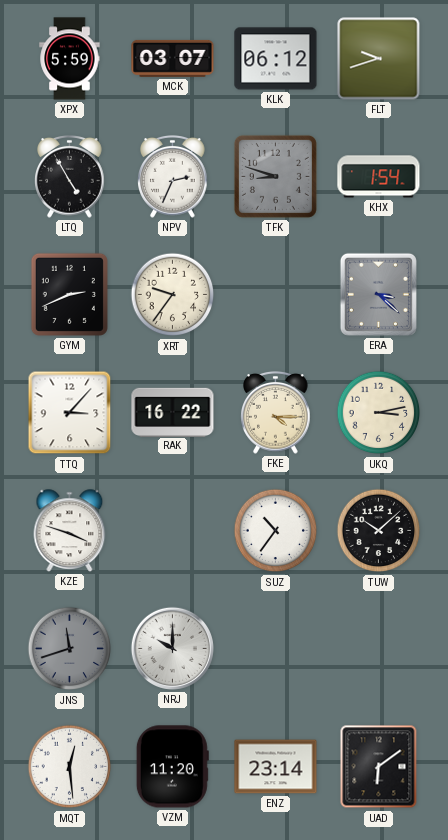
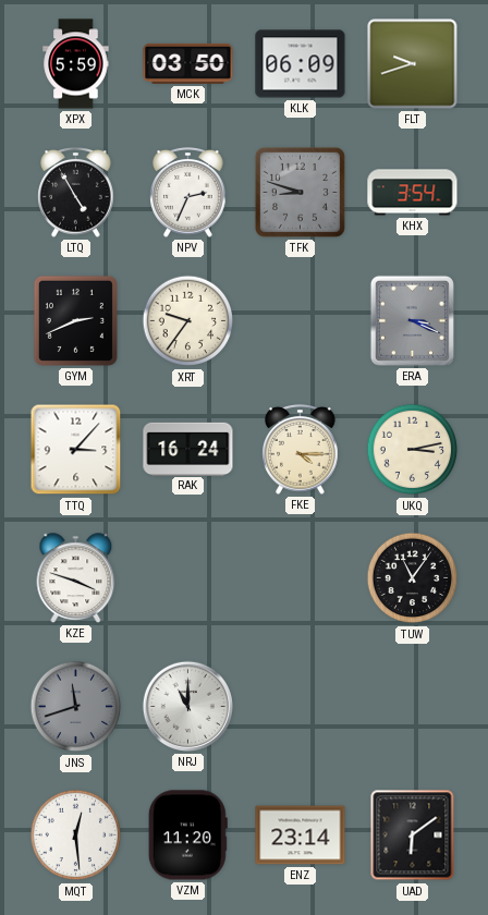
MCK: 03:07 -> 03:50 (188, 63)
KLK: 06:12 -> 06:09 (301, 64)
KHX: 1:54 -> 3:54 (413, 193)
ERA: 3:22 -> 3:19 (412, 320)
RAK: 16:22 -> 16:24 (188, 449)
SUZ: 10:36 -> none (276, 531)
TUW: 10:08 -> 11:06 (413, 578)
NRJ: 10:00 -> 11:00 (187, 706)
